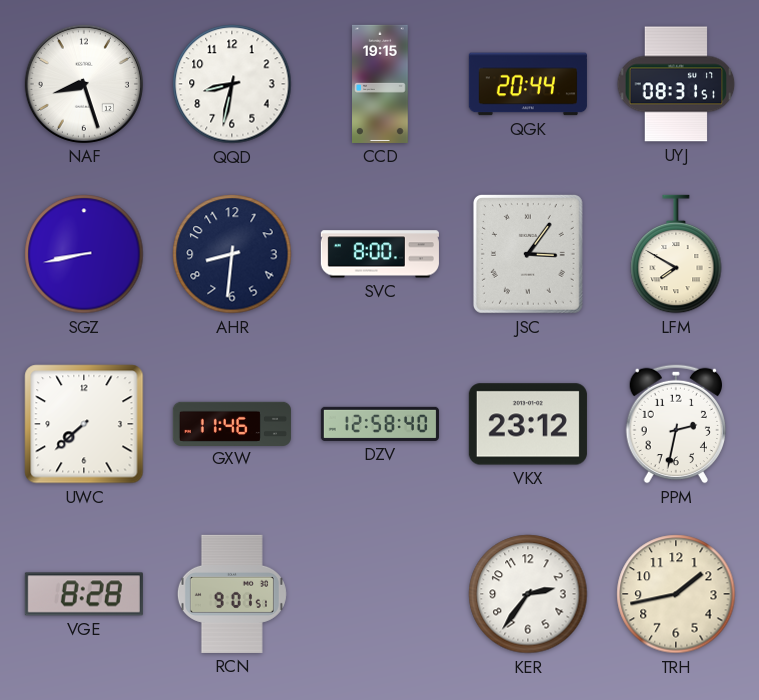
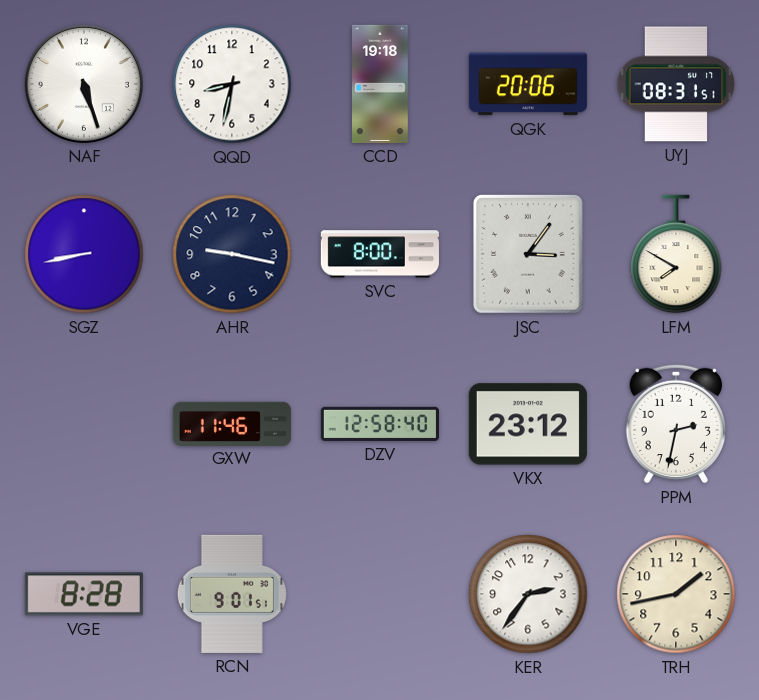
NAF: 8:27 -> 5:27 (84, 84)
CCD: 19:15 -> 19:18 (381, 84)
QGK: 20:44 -> 20:06 (528, 84)
AHR: 8:31 -> 9:17 (232, 254)
UWC: 7:38 -> none (84, 424)
